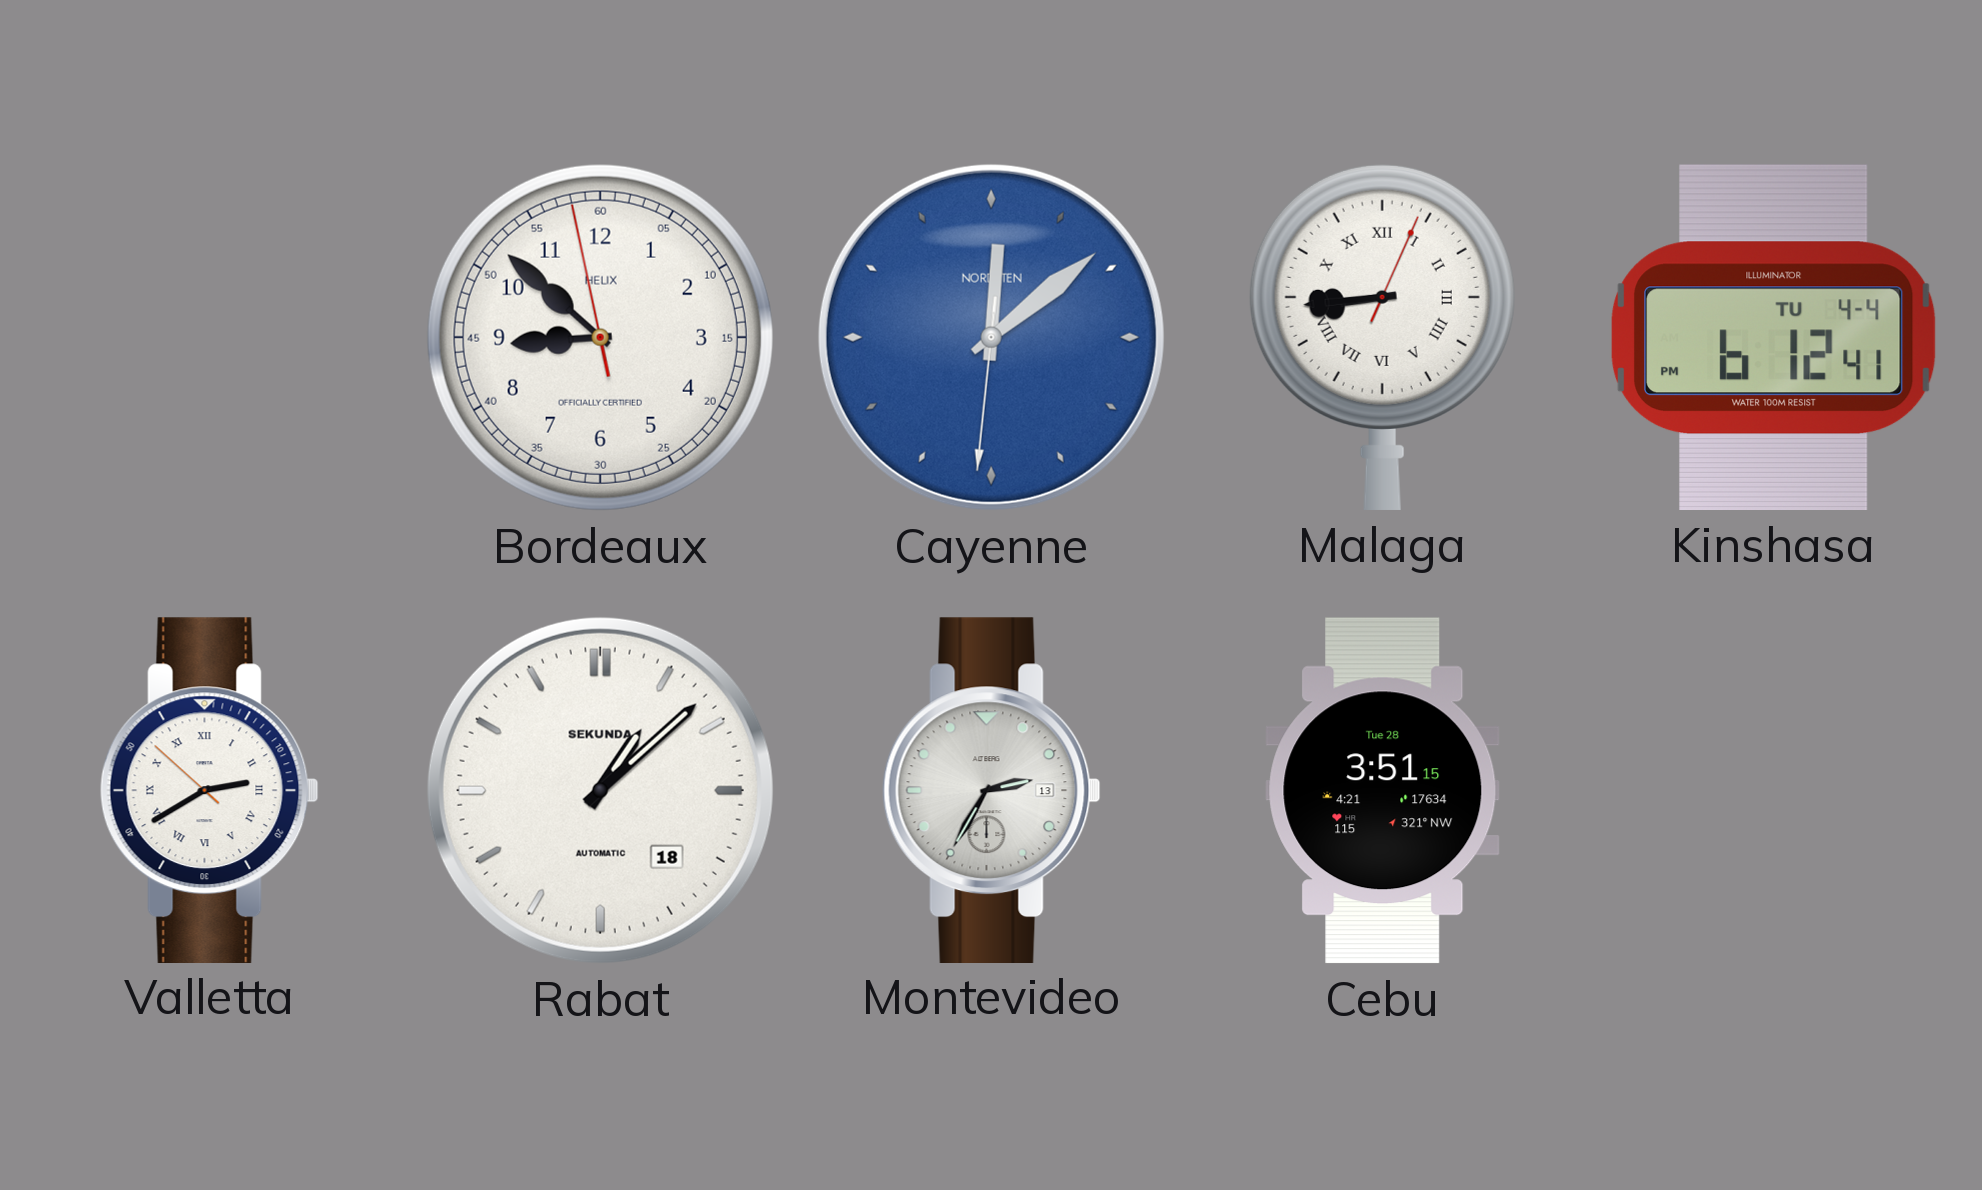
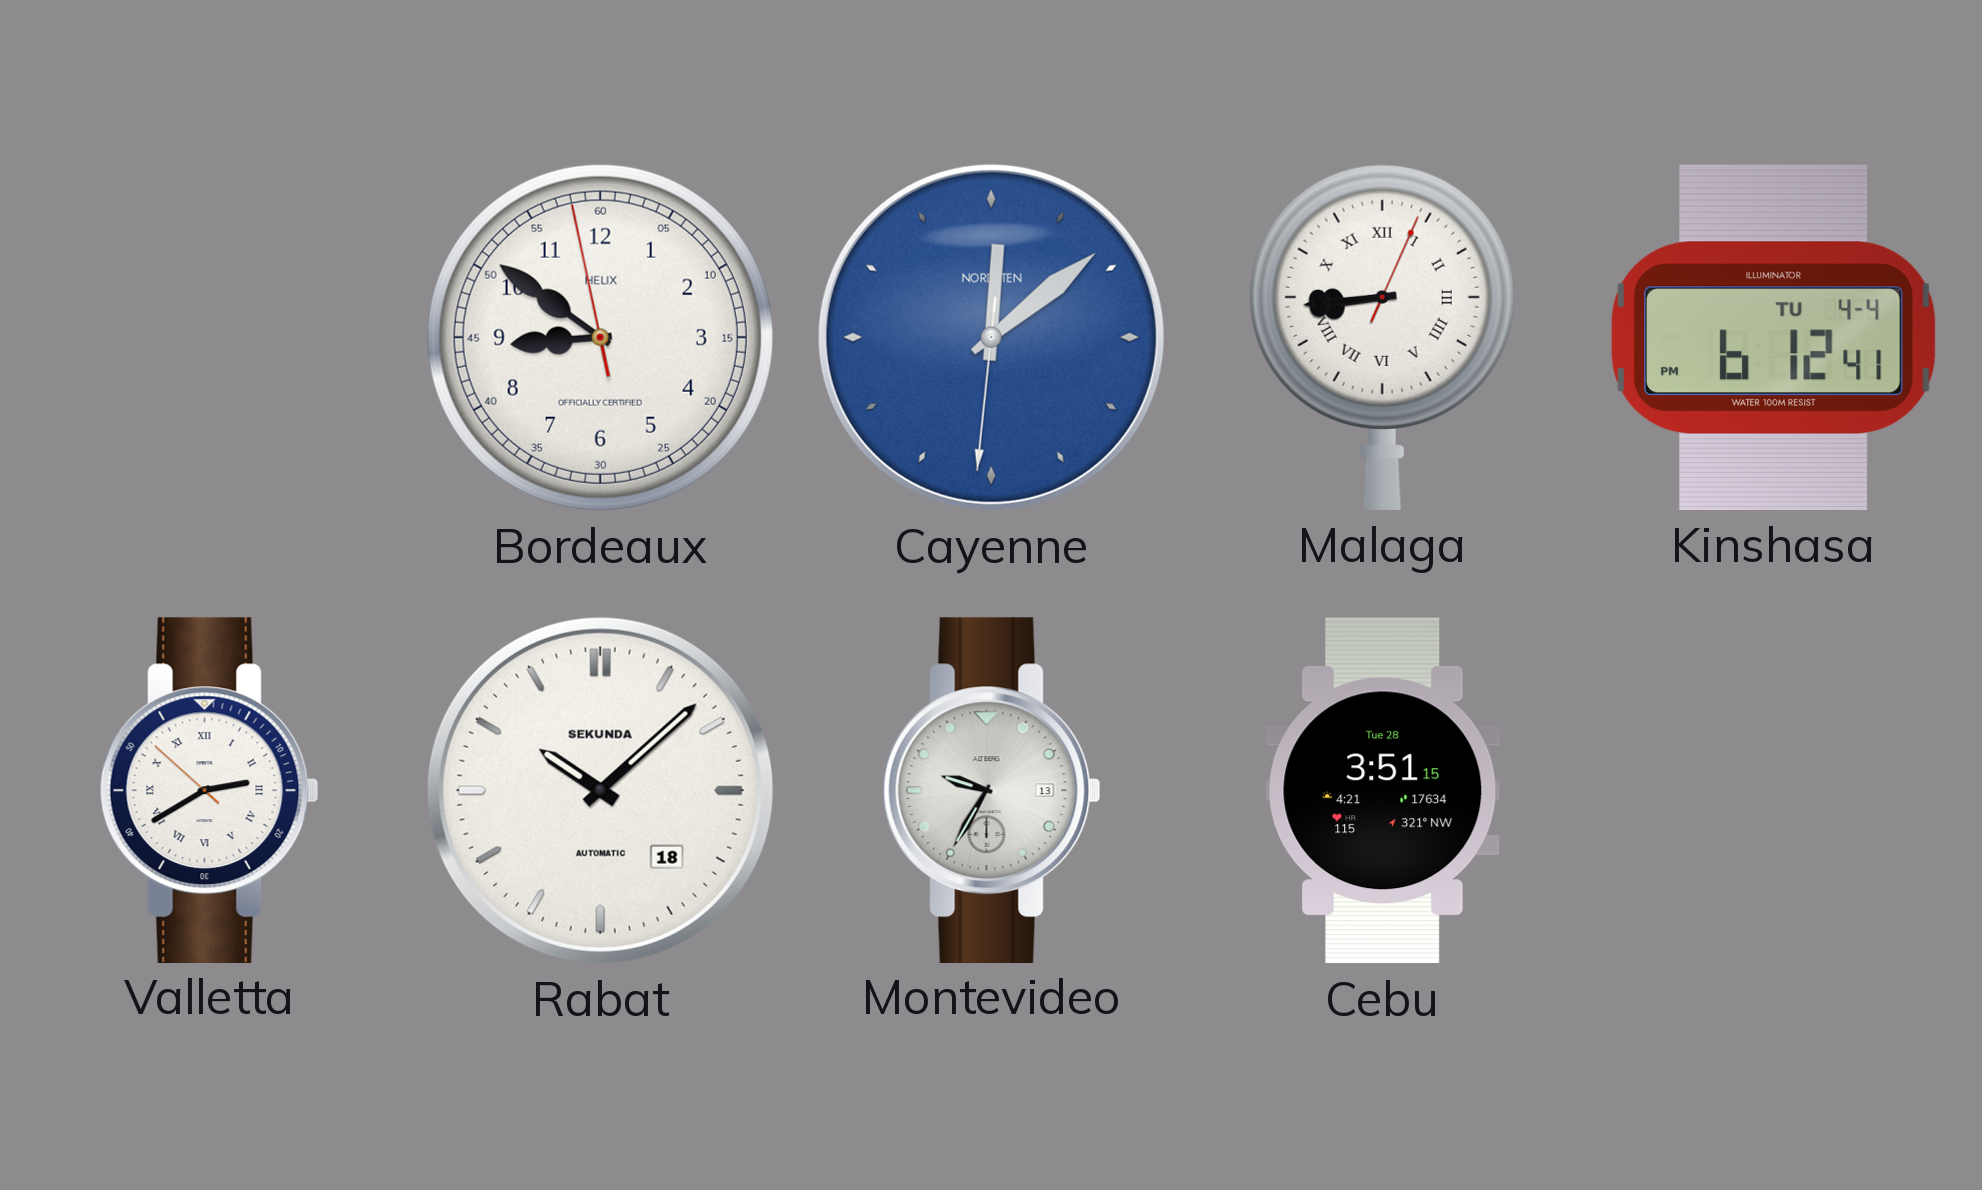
Bordeaux: 8:51 -> 8:50 (600, 337)
Rabat: 1:08 -> 10:08 (600, 790)
Montevideo: 2:35 -> 9:35 (991, 790)
